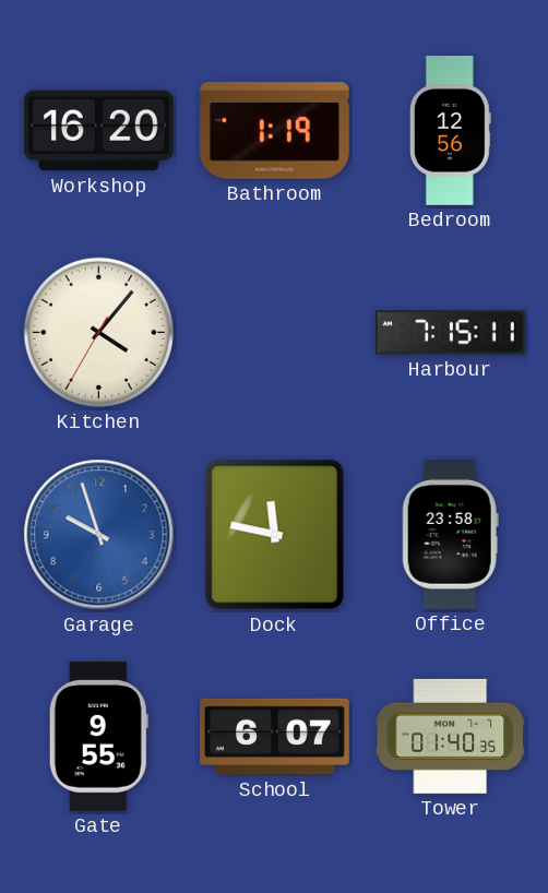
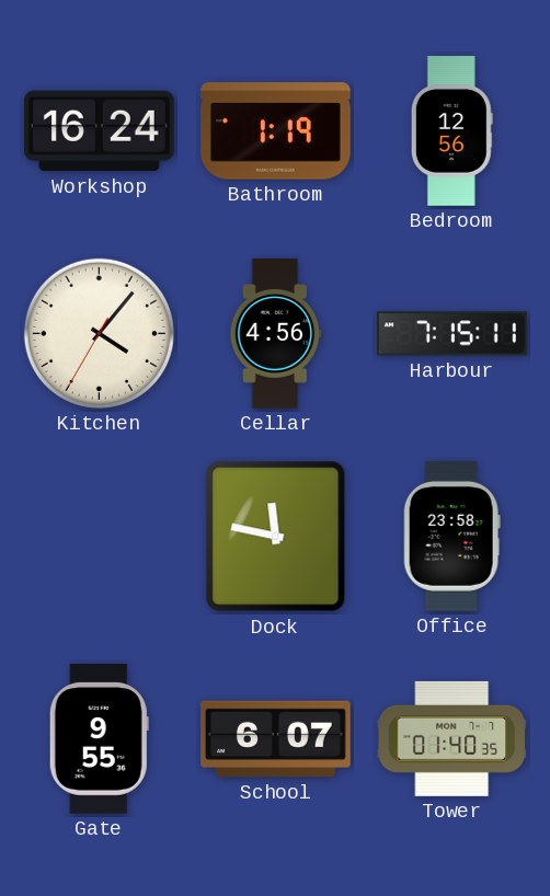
Workshop: 16:20 -> 16:24 (99, 131)
Cellar: none -> 4:56 (275, 334)
Garage: 9:57 -> none (99, 535)
